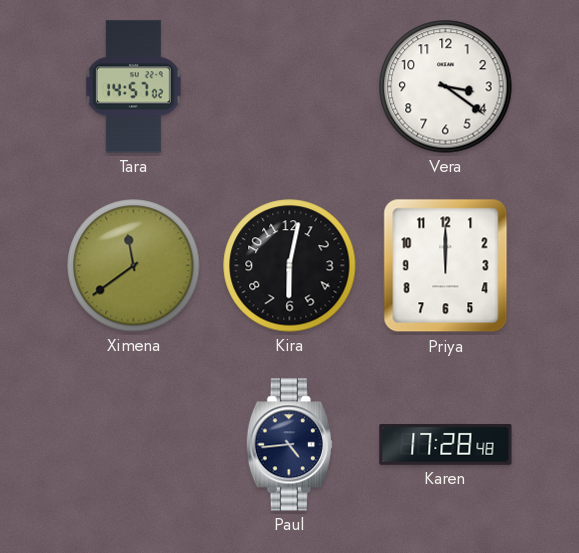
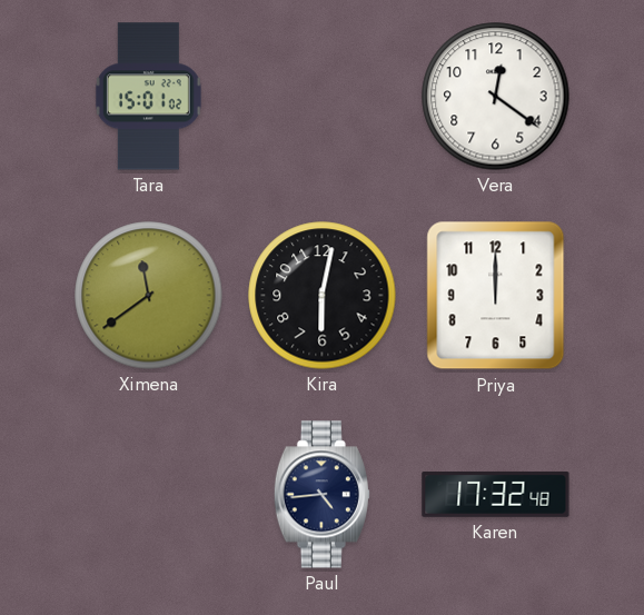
Tara: 14:57 -> 15:01 (148, 97)
Vera: 3:21 -> 12:21 (496, 97)
Karen: 17:28 -> 17:32 (496, 494)
